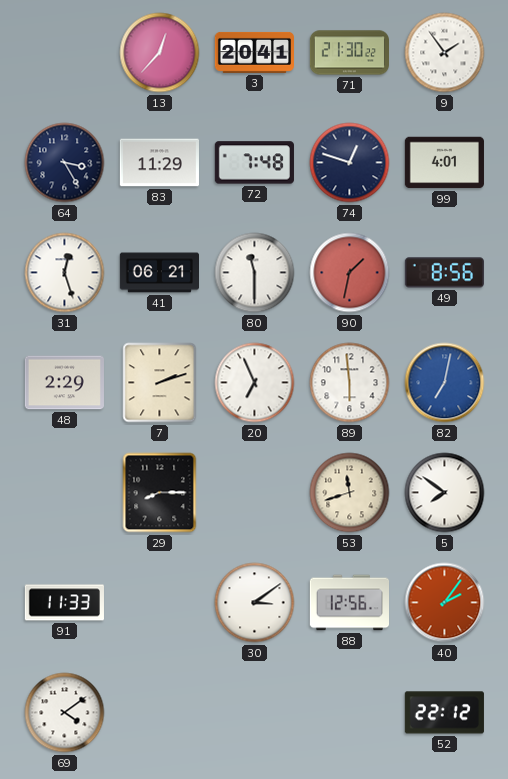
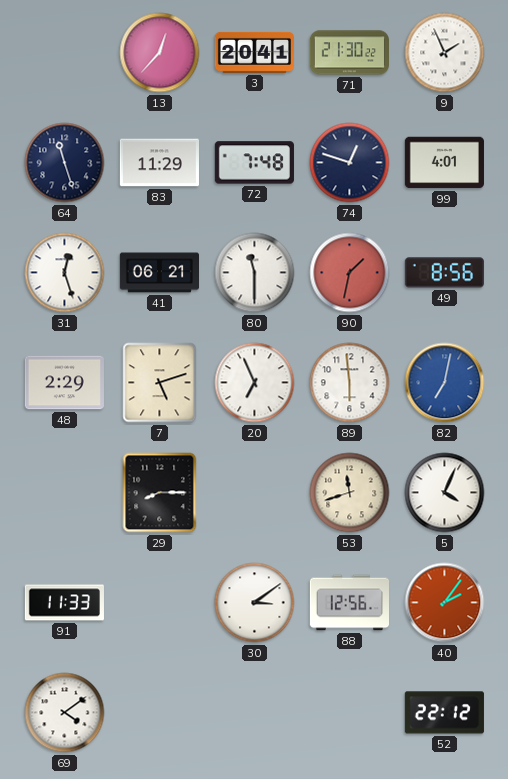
9: 1:54 -> 1:56 (445, 53)
64: 3:25 -> 11:27 (65, 163)
7: 2:12 -> 5:12 (160, 383)
5: 7:51 -> 4:04 (445, 493)
